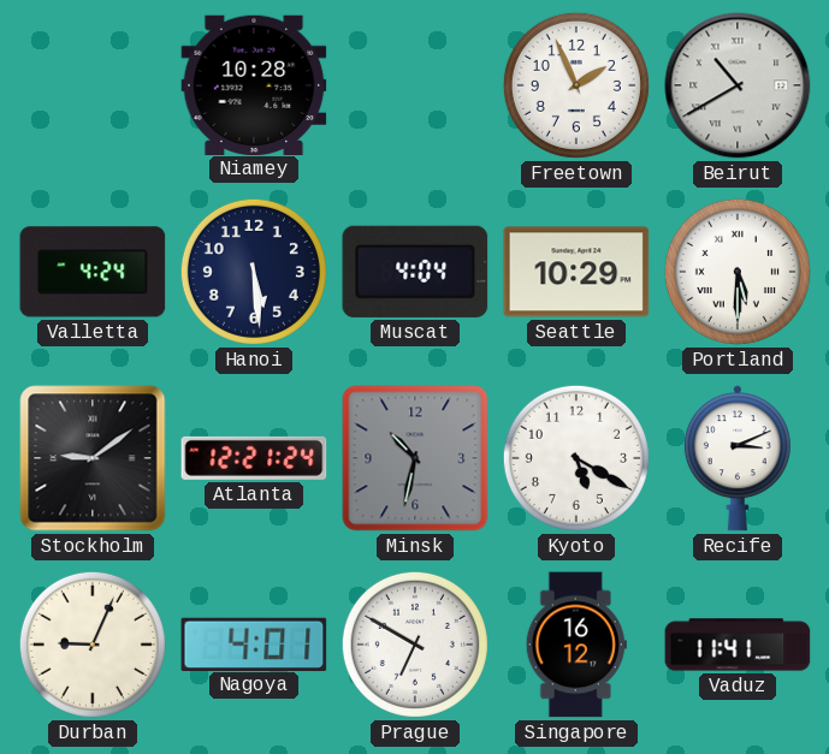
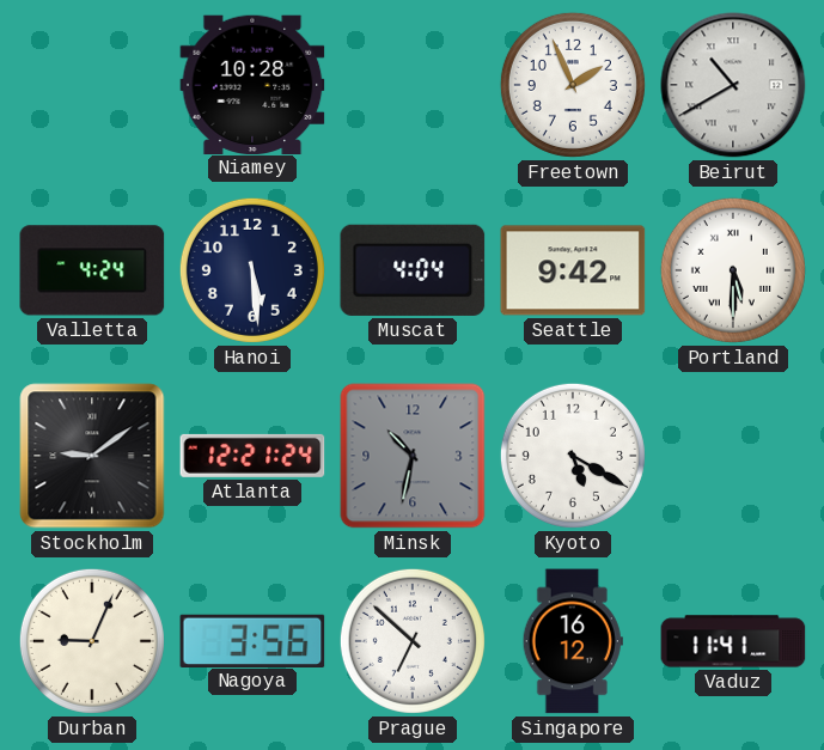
Seattle: 10:29 -> 9:42 (573, 270)
Recife: 3:11 -> none (738, 458)
Nagoya: 4:01 -> 3:56 (252, 640)
Prague: 6:50 -> 6:52 (413, 641)
